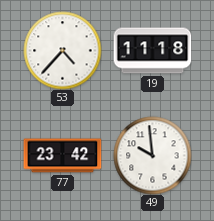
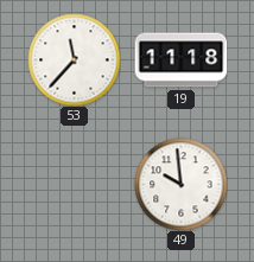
53: 4:37 -> 11:37 (74, 59)
77: 23:42 -> none (62, 156)
